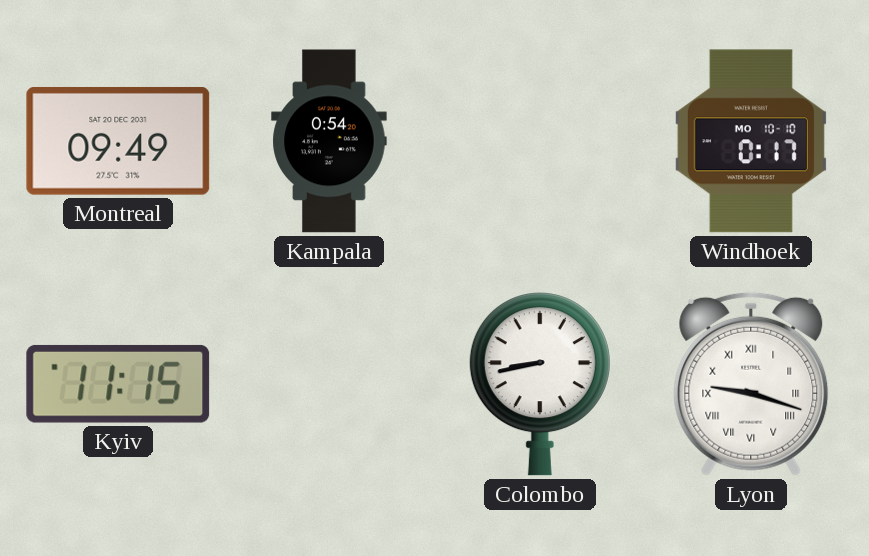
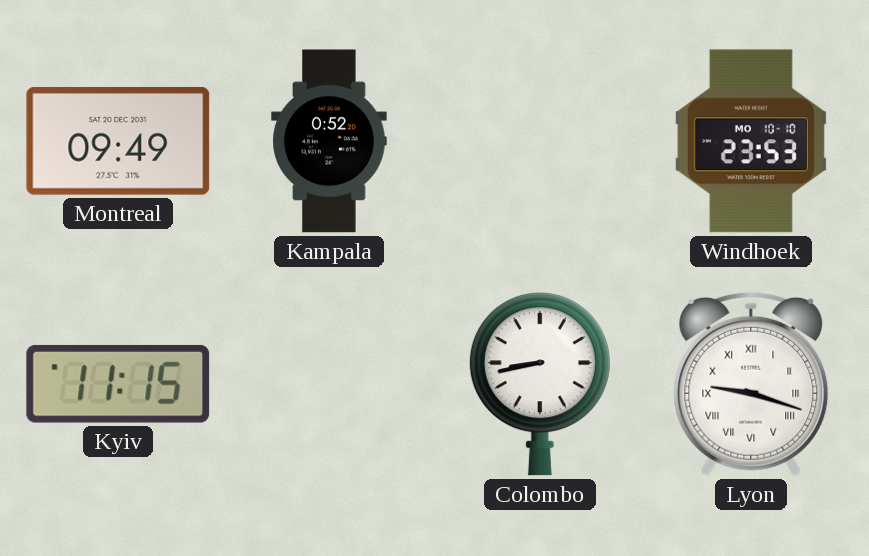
Kampala: 0:54 -> 0:52 (329, 141)
Windhoek: 0:17 -> 23:53 (751, 141)
